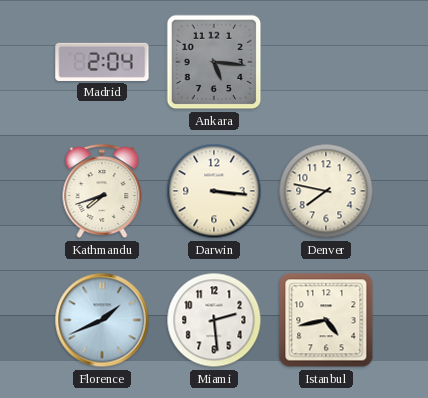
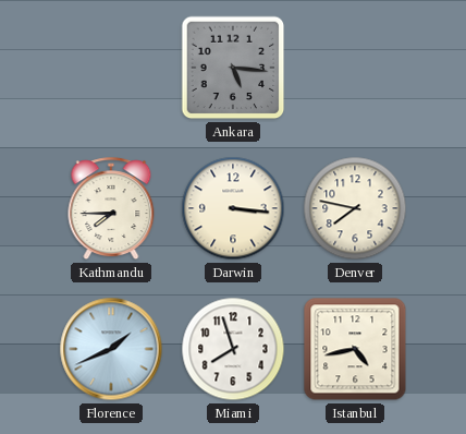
Madrid: 2:04 -> none (102, 62)
Kathmandu: 7:42 -> 7:45 (111, 209)
Miami: 2:29 -> 7:57 (233, 349)
